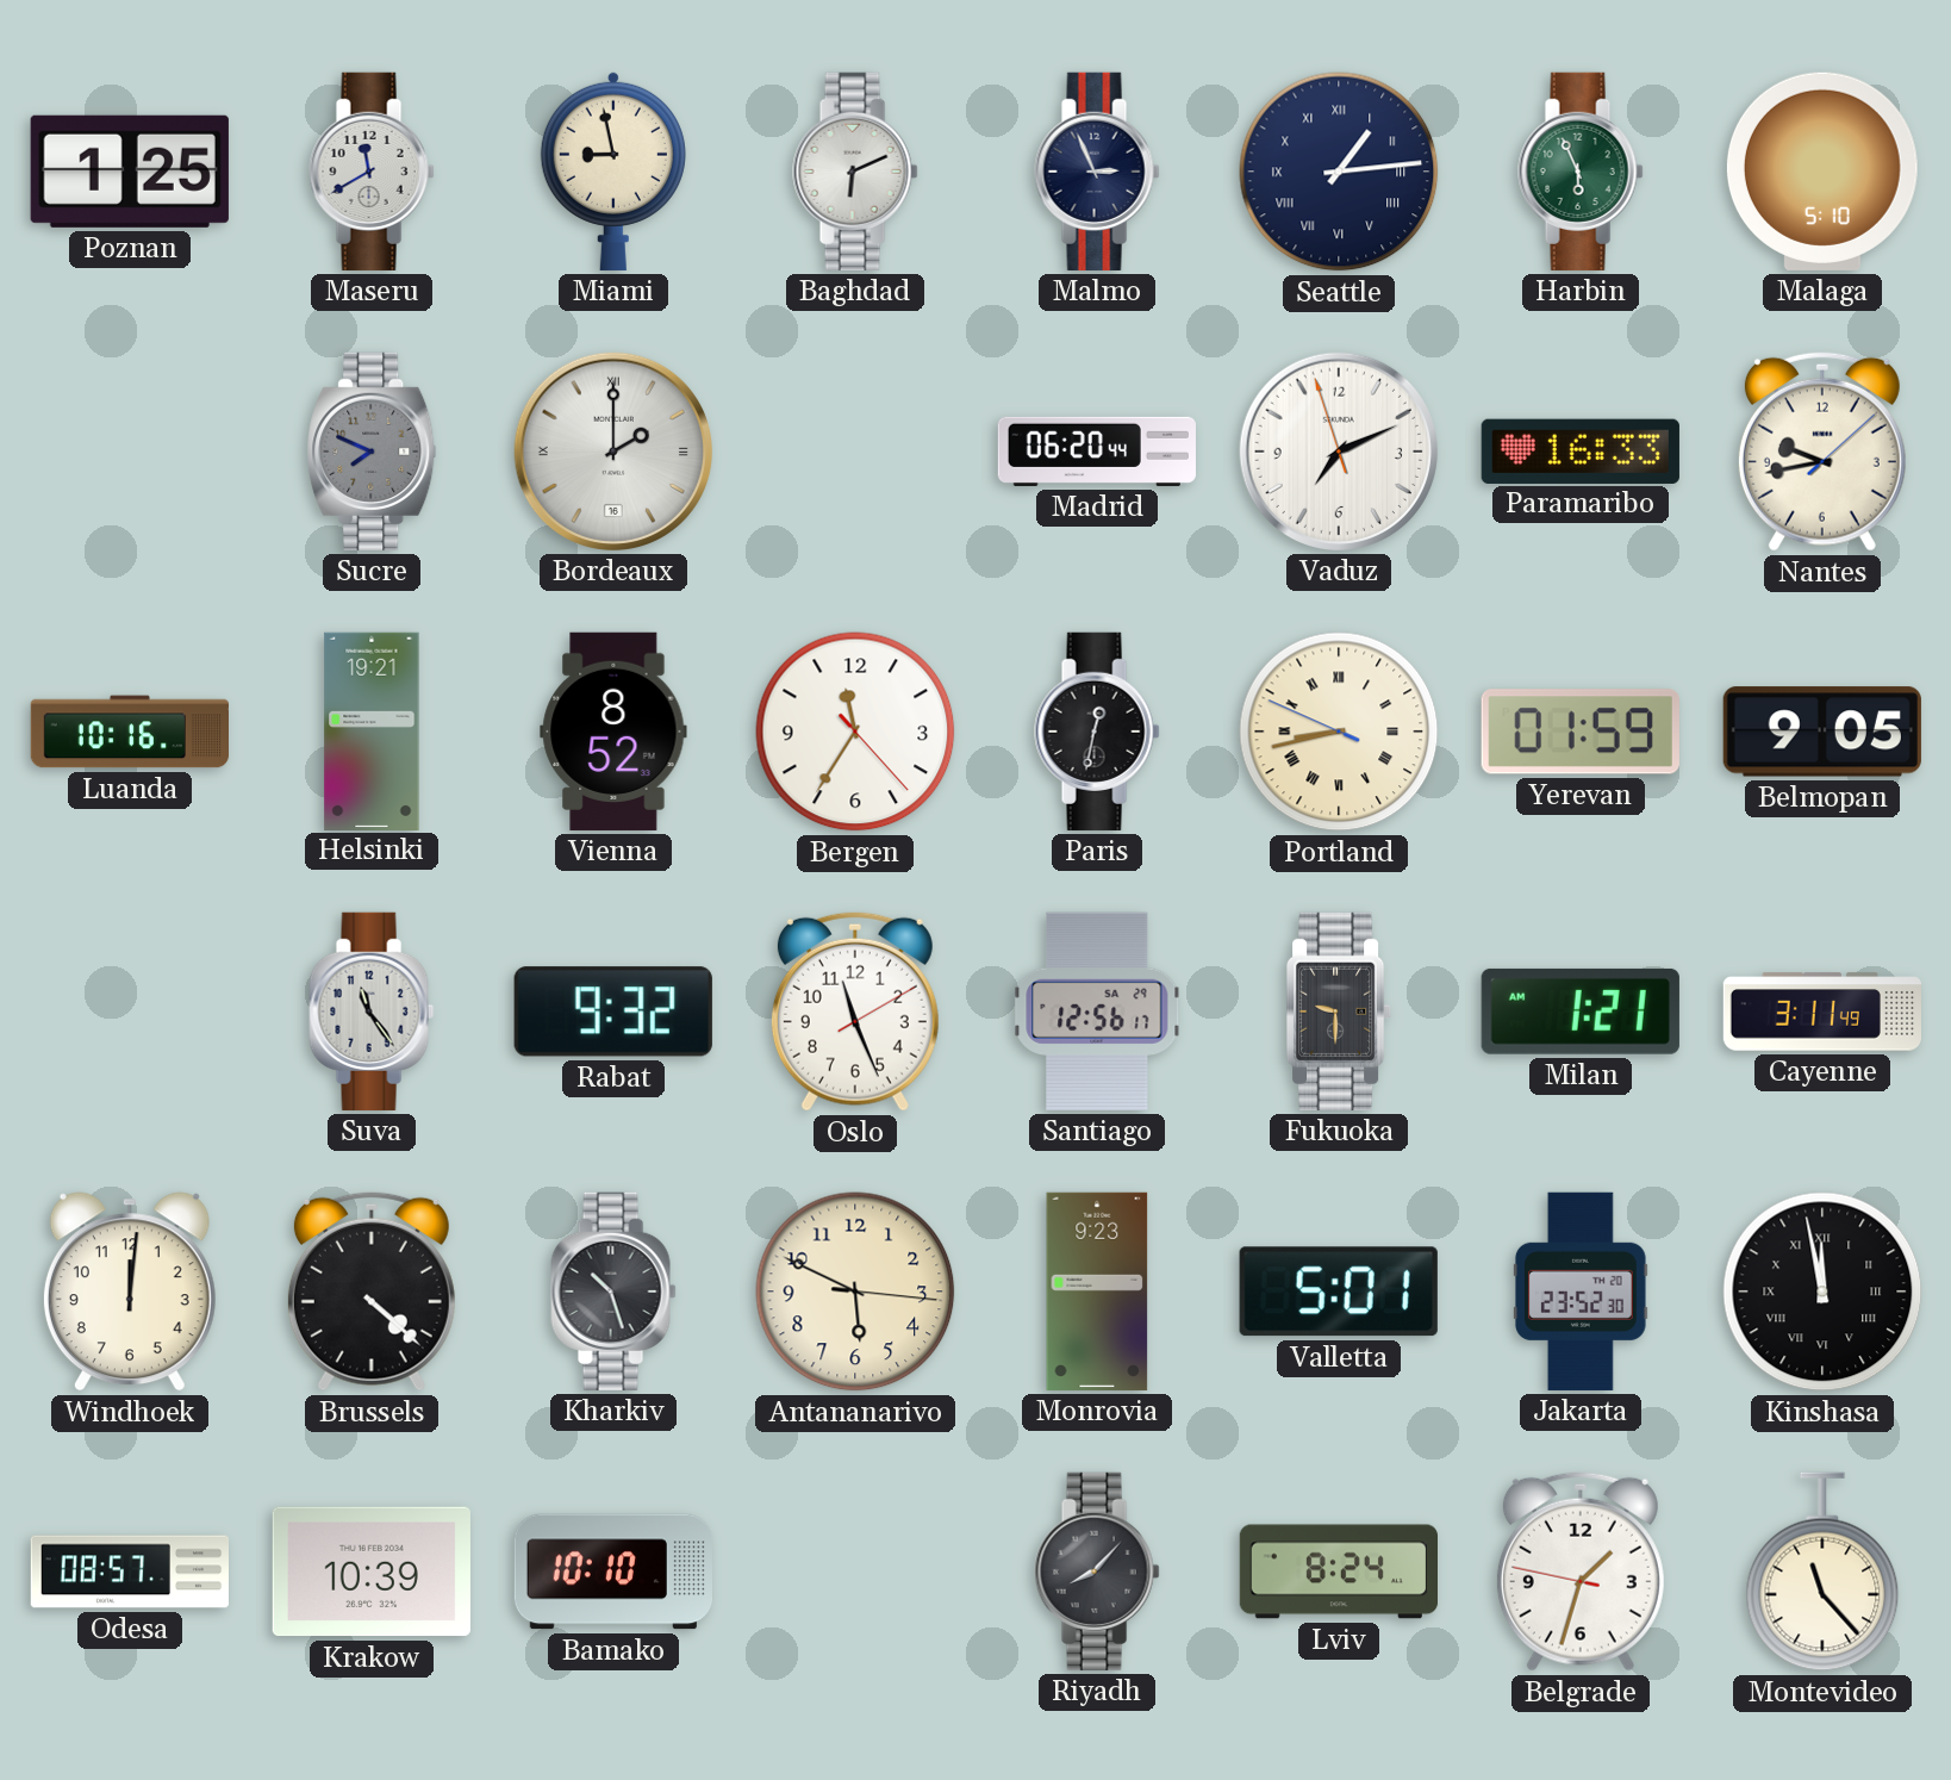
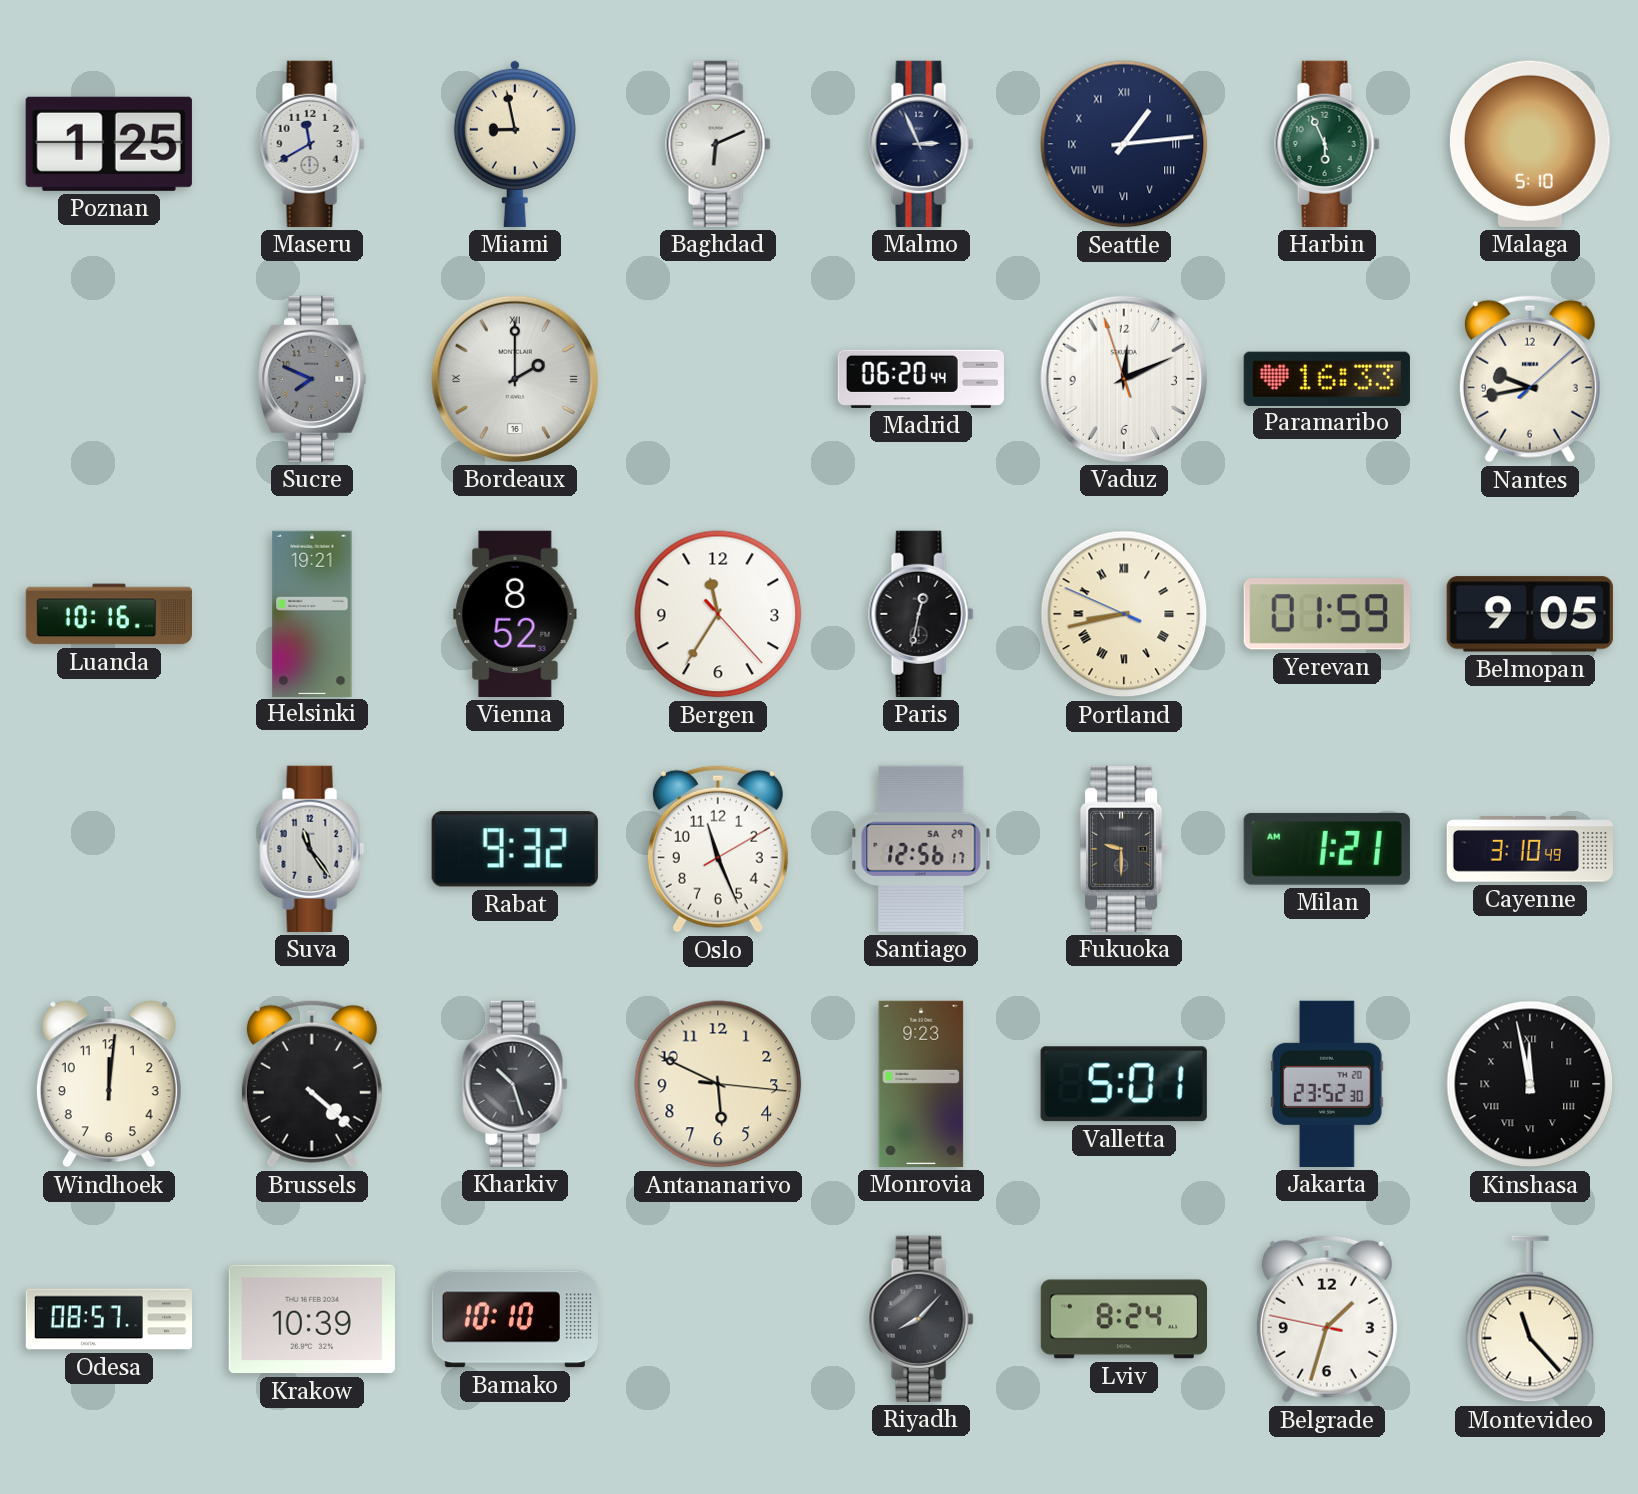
Vaduz: 7:10 -> 12:10 (1124, 379)
Cayenne: 3:11 -> 3:10 (1529, 849)
